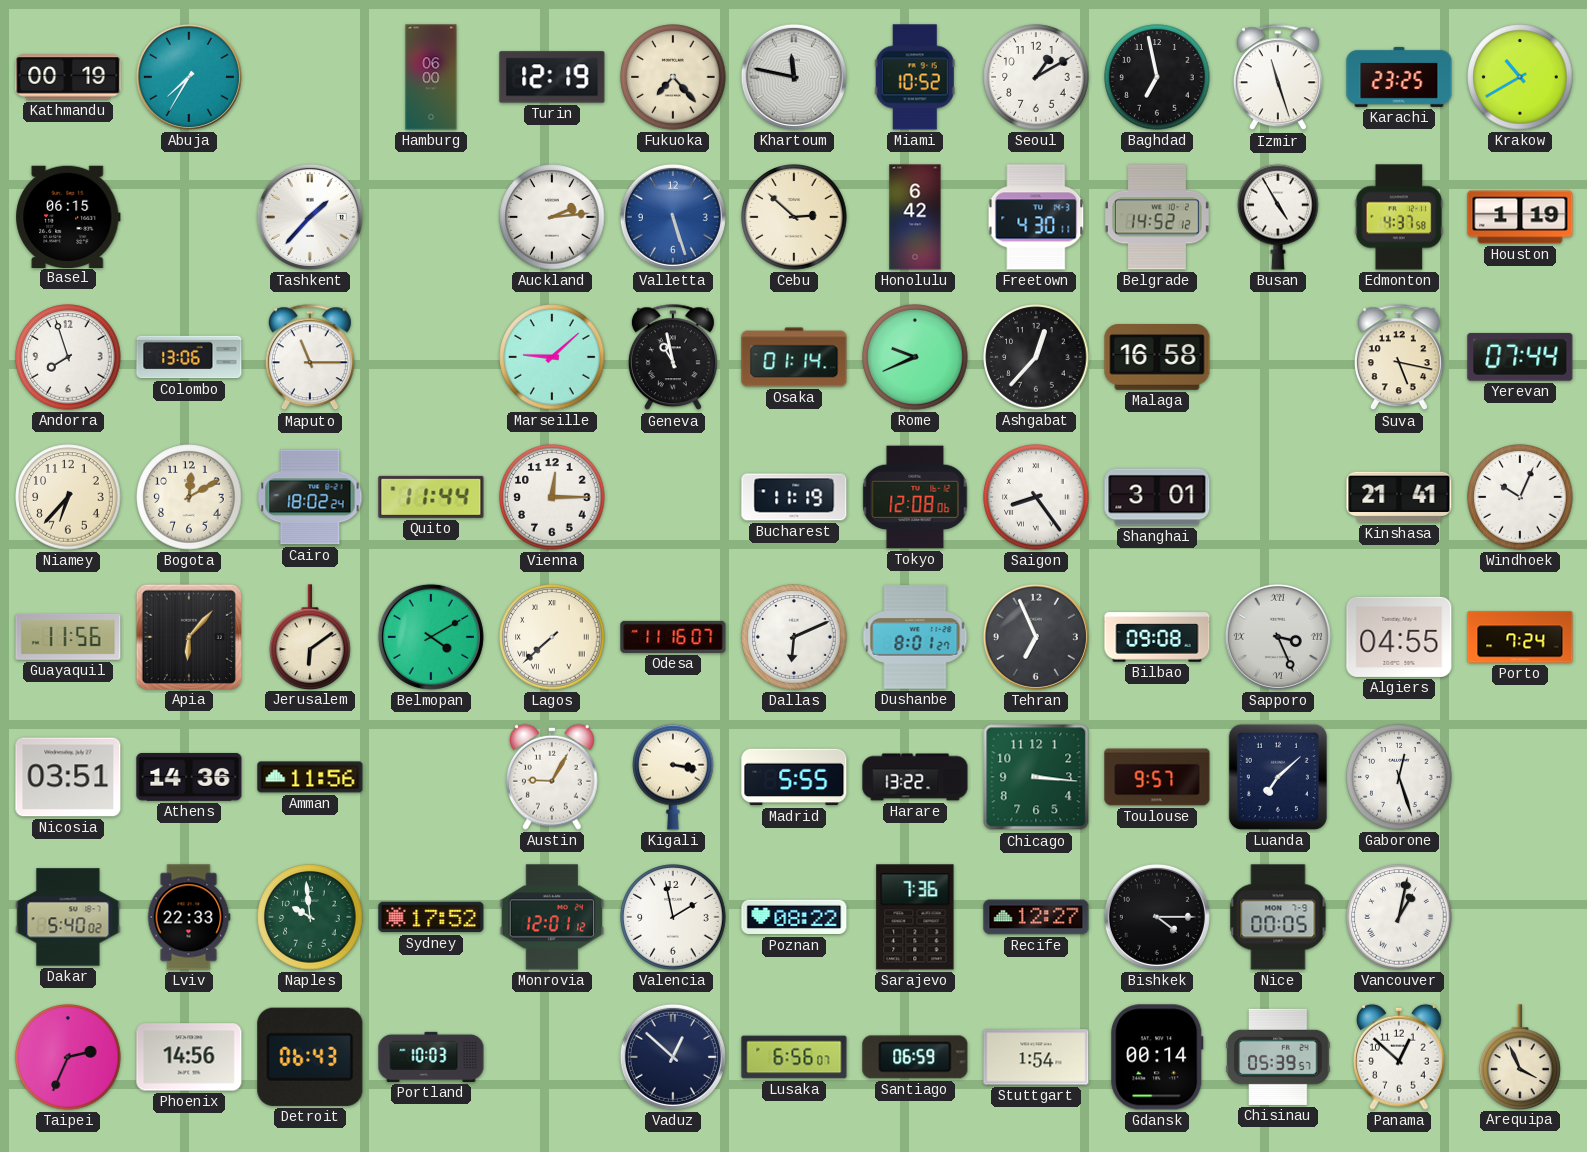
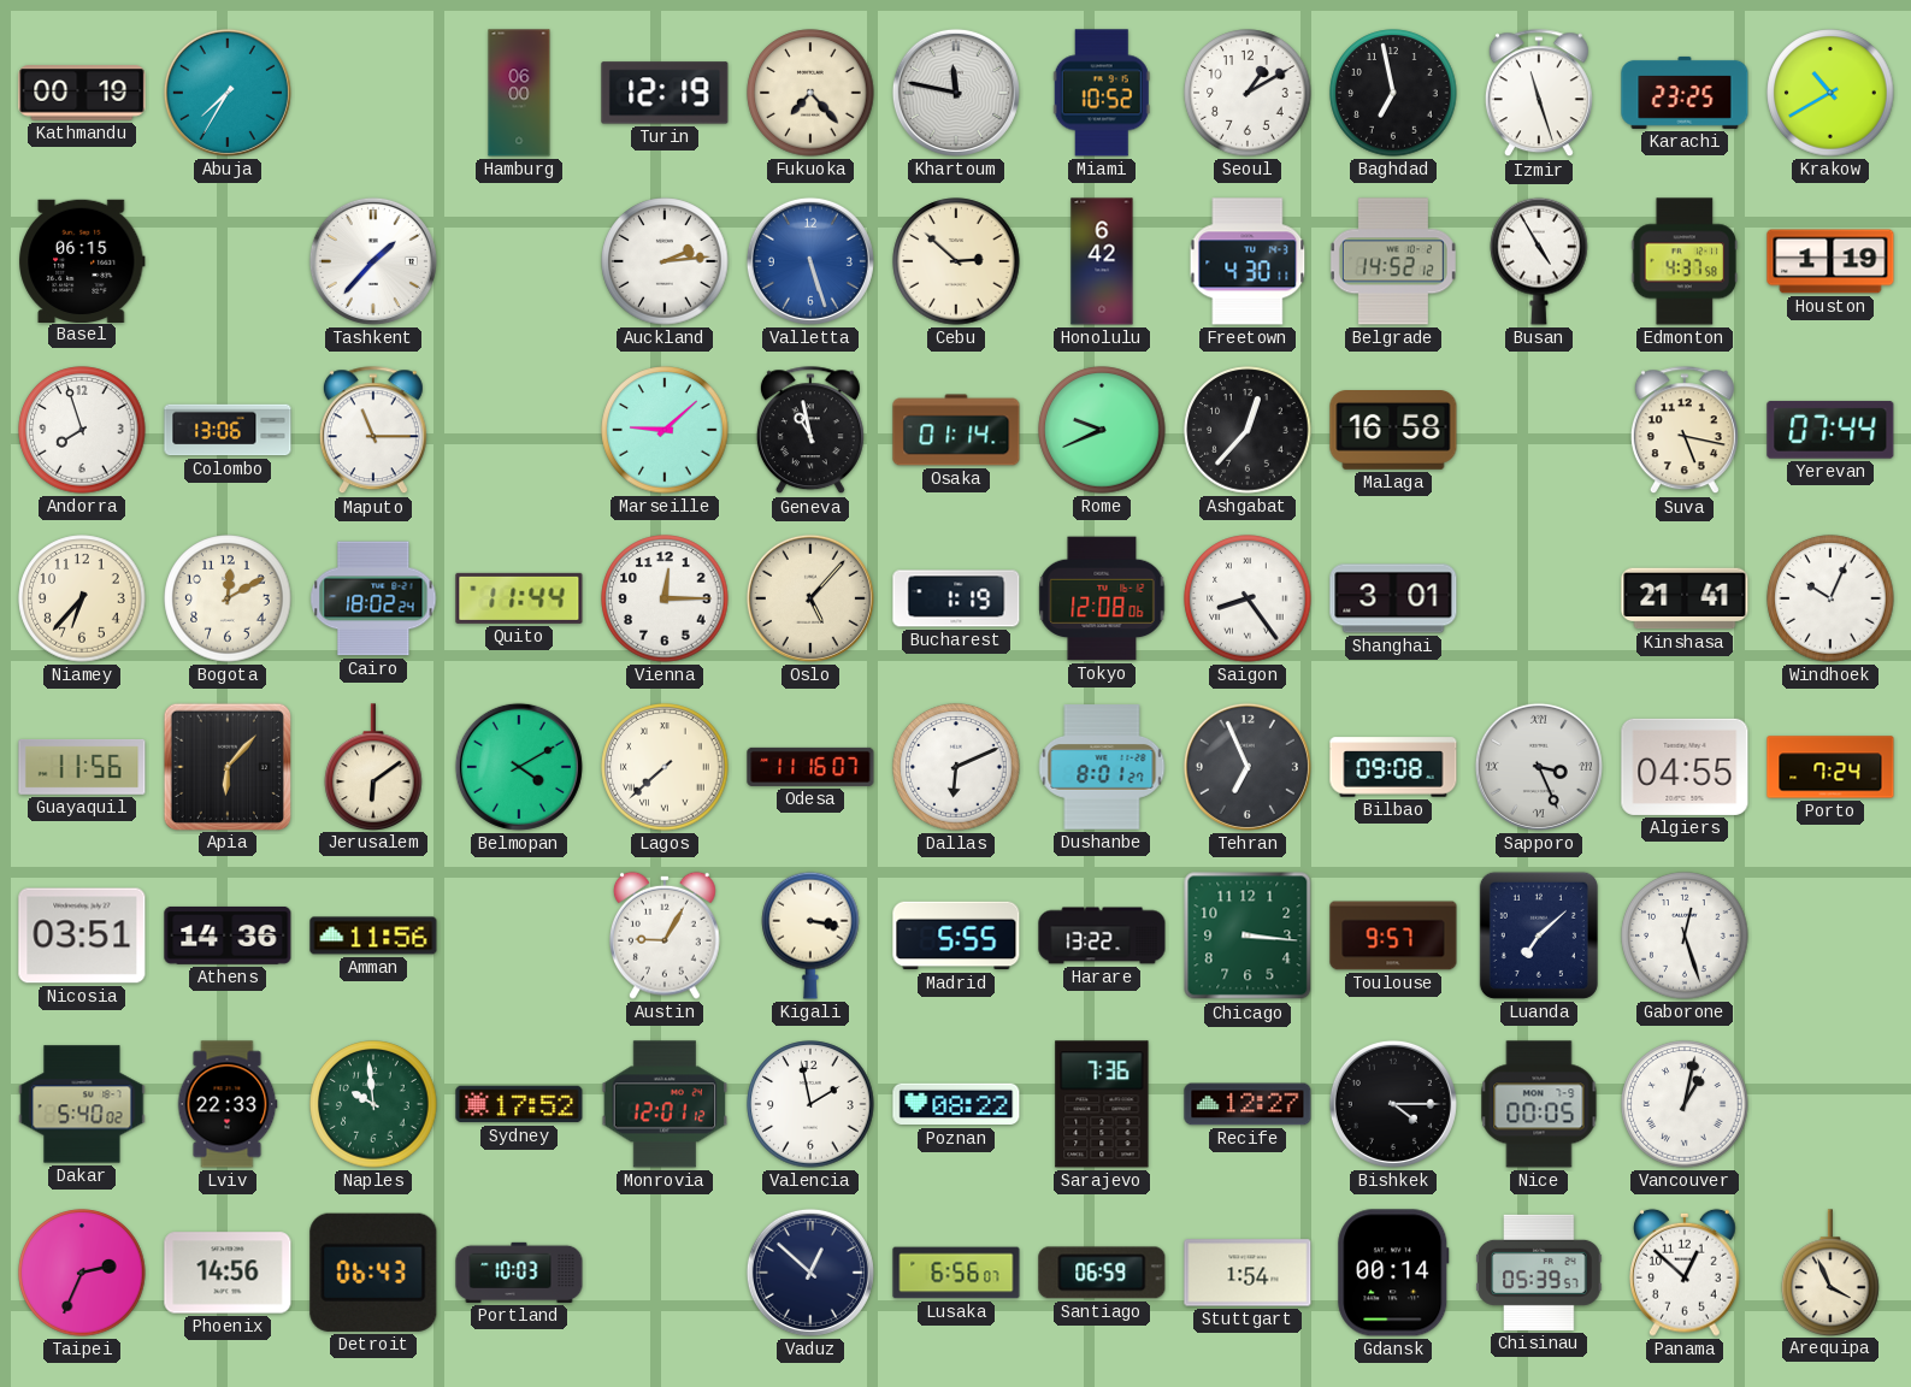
Oslo: none -> 5:07 (810, 598)
Bucharest: 11:19 -> 1:19 (956, 598)
